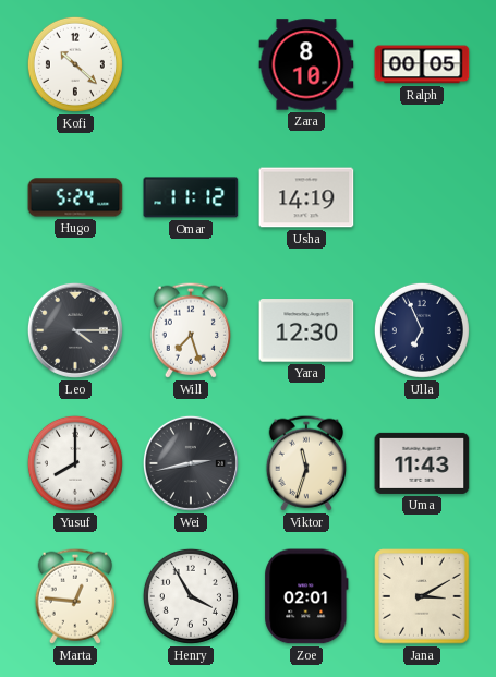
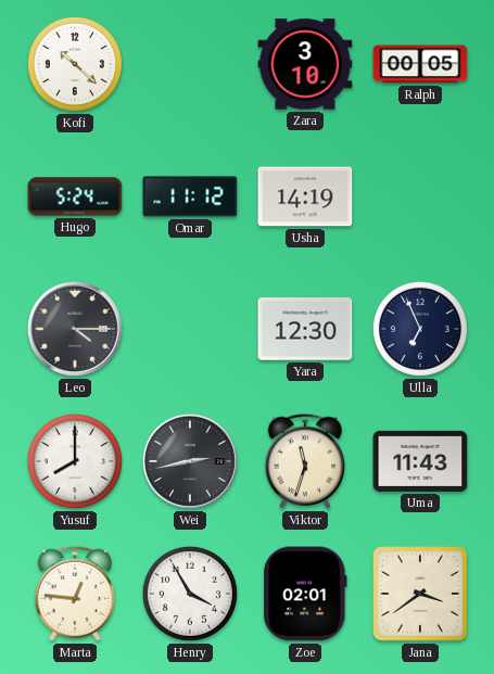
Zara: 8:10 -> 3:10 (305, 64)
Will: 7:27 -> none (190, 330)
Jana: 3:10 -> 3:39 (420, 594)
